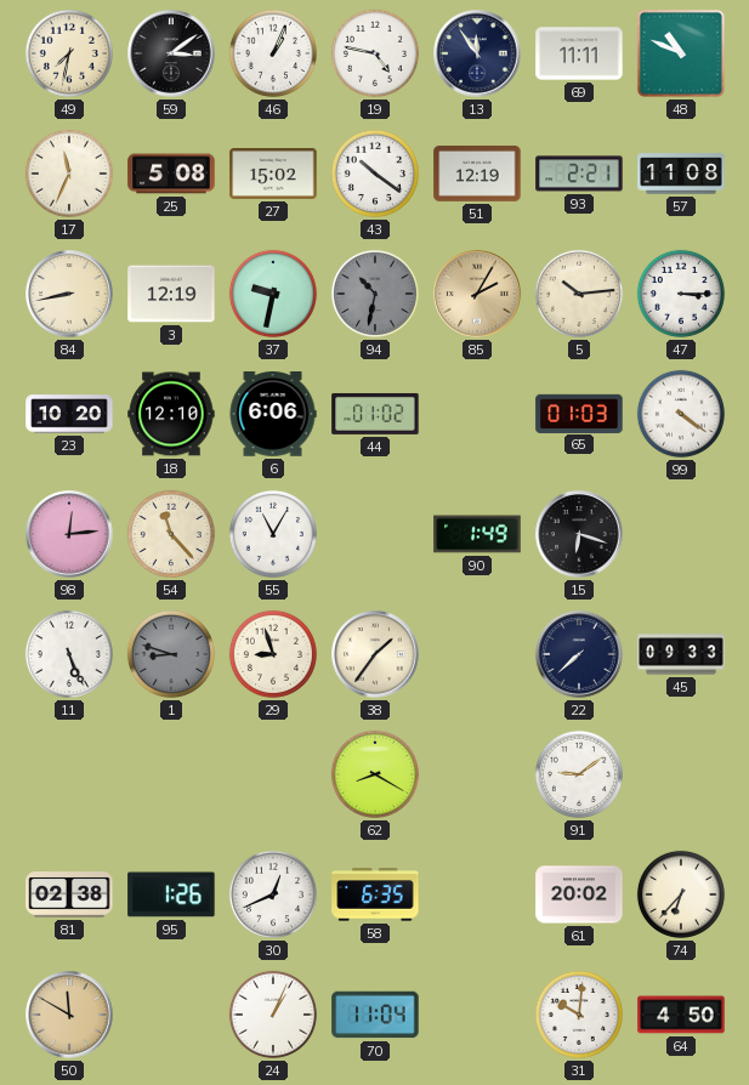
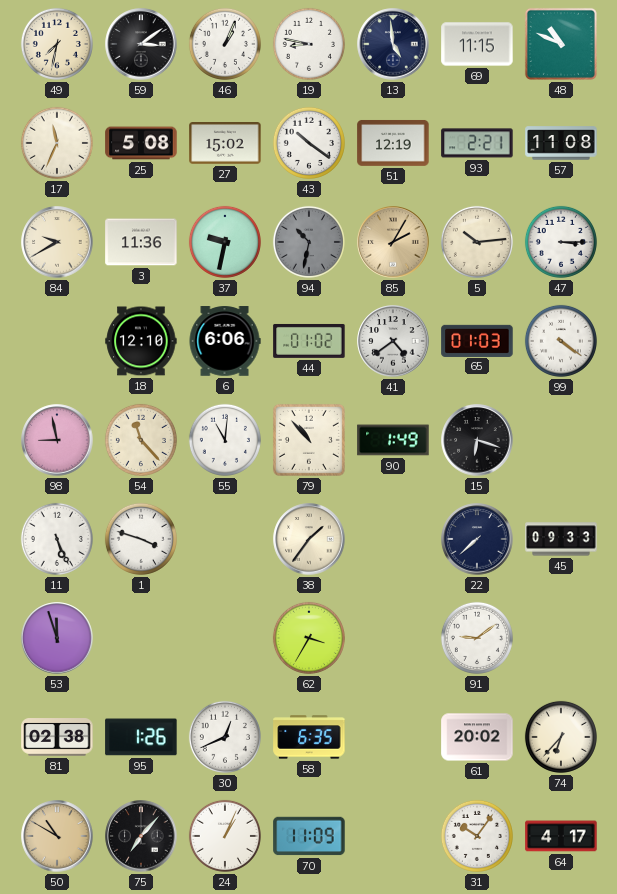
19: 4:47 -> 8:47 (309, 44)
13: 11:54 -> 4:59 (393, 44)
69: 11:11 -> 11:15 (477, 44)
84: 8:43 -> 9:40 (57, 242)
3: 12:19 -> 11:36 (141, 242)
23: 10:20 -> none (69, 414)
41: none -> 4:39 (393, 341)
98: 12:14 -> 8:58 (57, 440)
55: 11:05 -> 11:01 (225, 440)
79: none -> 10:53 (309, 440)
1: 8:48 -> 3:48 (141, 539)
1 dial: grey -> white (141, 539)
29: 8:57 -> none (273, 654)
53: none -> 11:57 (57, 638)
62: 8:20 -> 3:35 (309, 638)
50: 11:50 -> 10:50 (57, 836)
75: none -> 7:07 (141, 836)
70: 11:04 -> 11:09 (309, 836)
31: 10:01 -> 10:06 (477, 836)
64: 4:50 -> 4:17 (561, 836)
